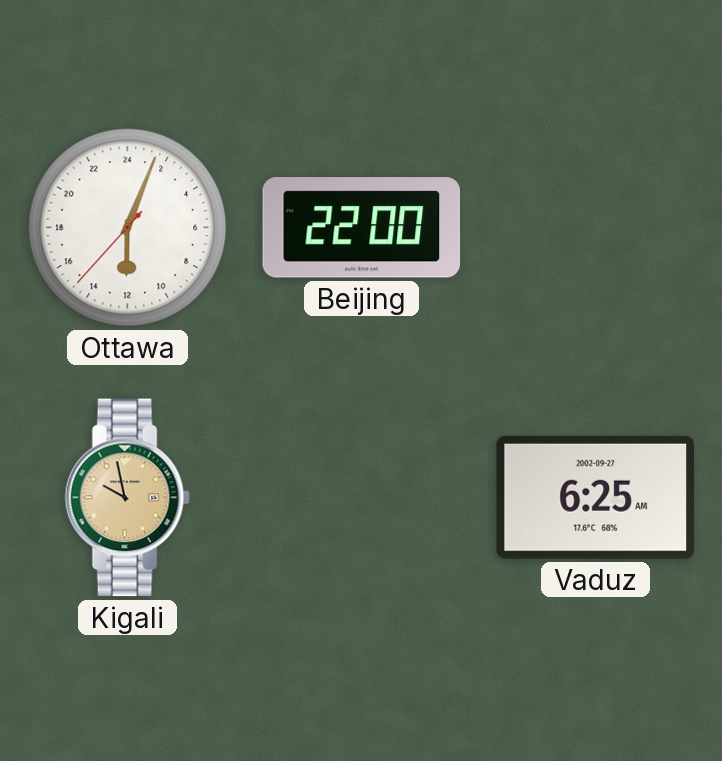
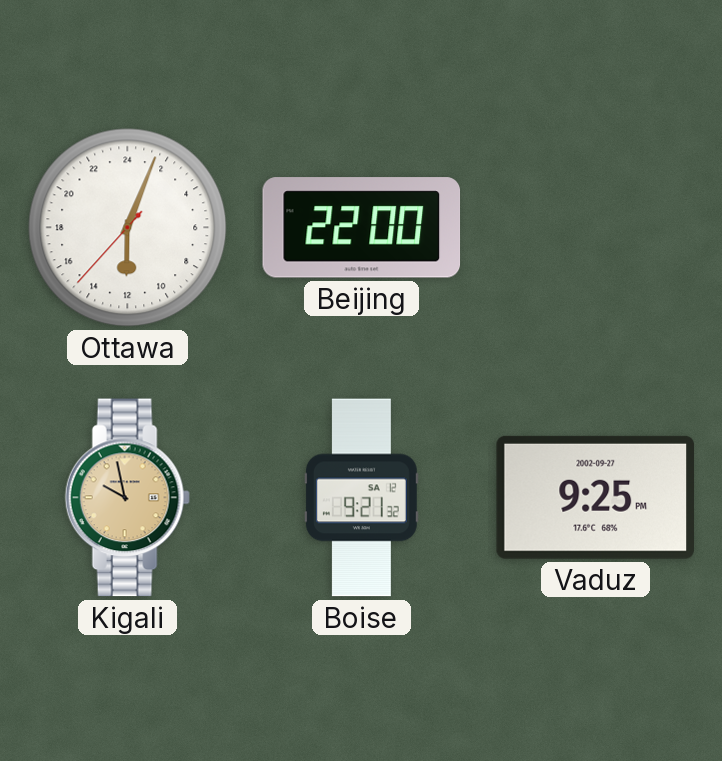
Boise: none -> 9:21 (361, 498)
Vaduz: 6:25 -> 9:25 (595, 497)
